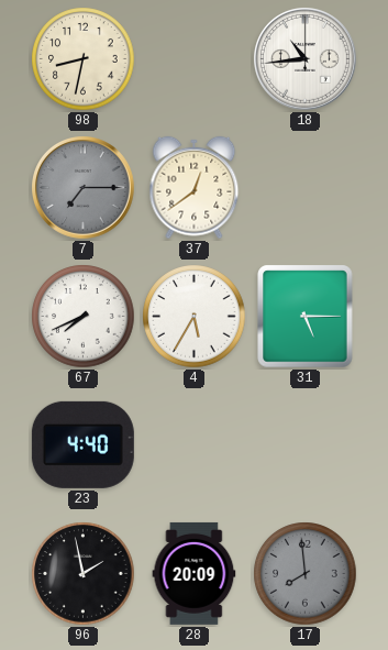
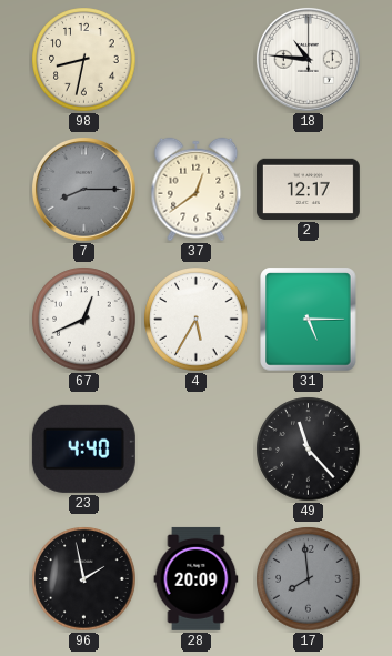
18: 10:44 -> 10:46 (309, 60)
7: 7:15 -> 8:15 (84, 190)
2: none -> 12:17 (308, 189)
67: 7:41 -> 12:41 (84, 320)
49: none -> 11:23 (309, 450)
